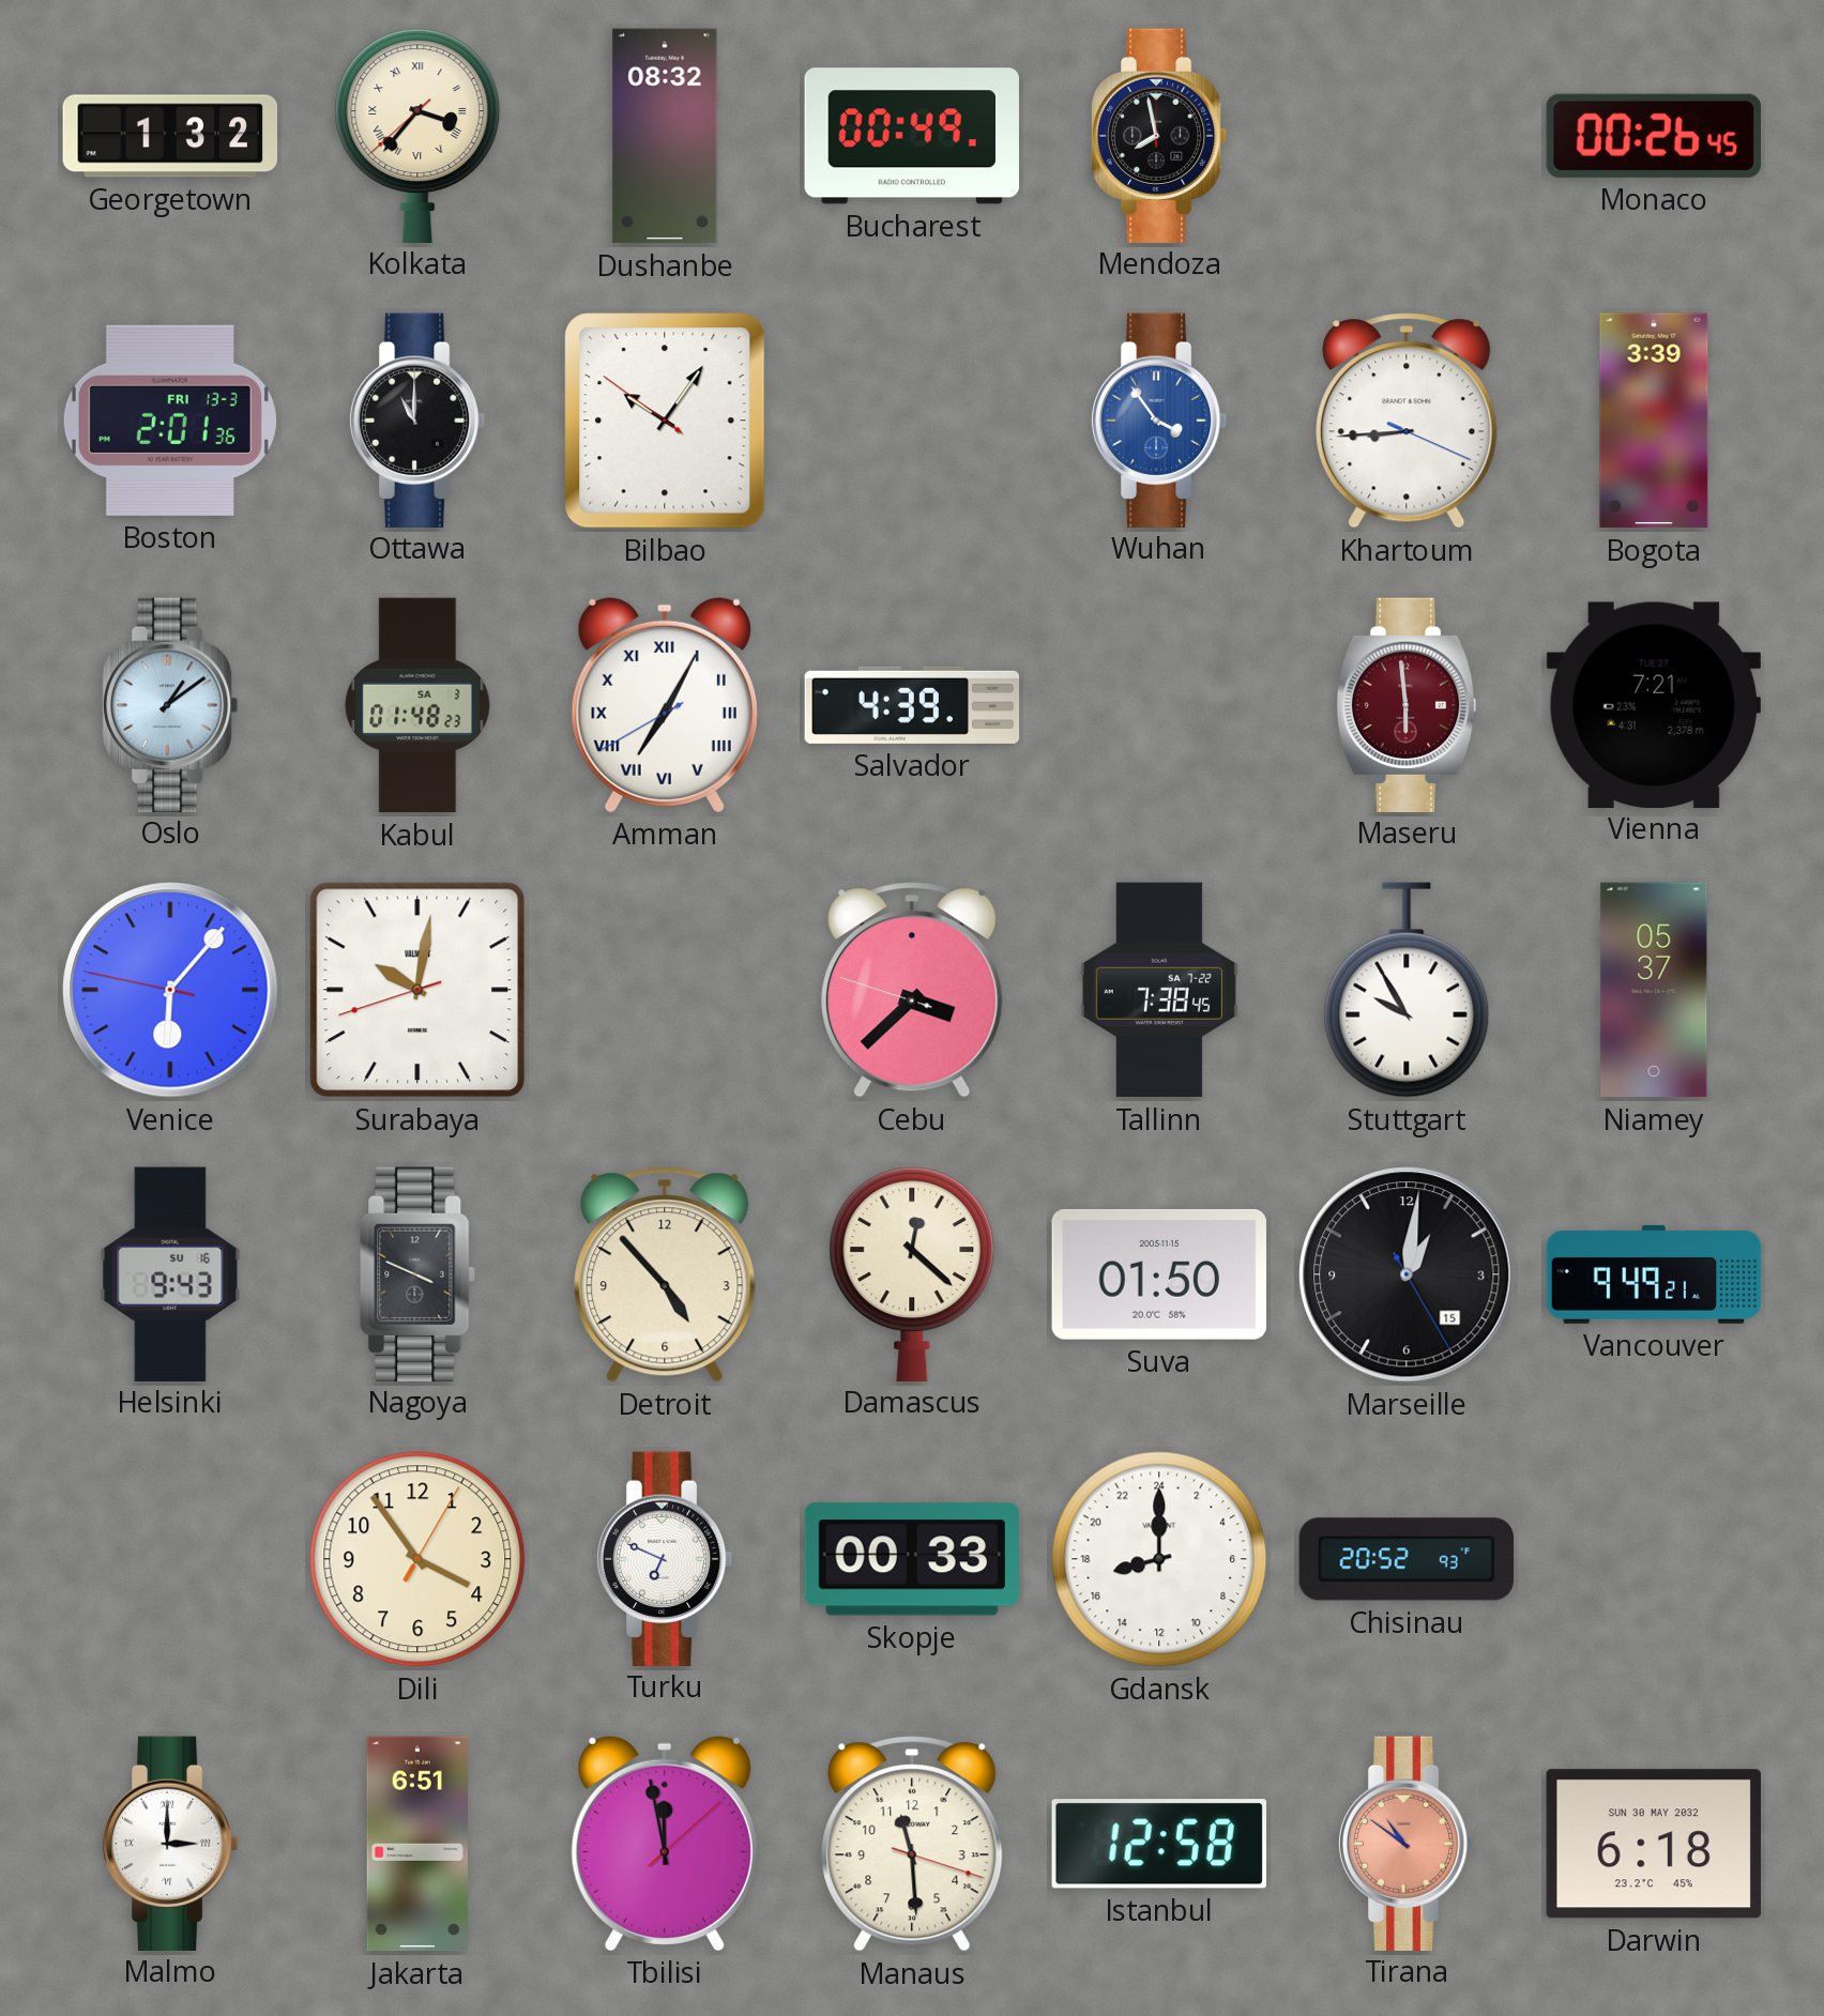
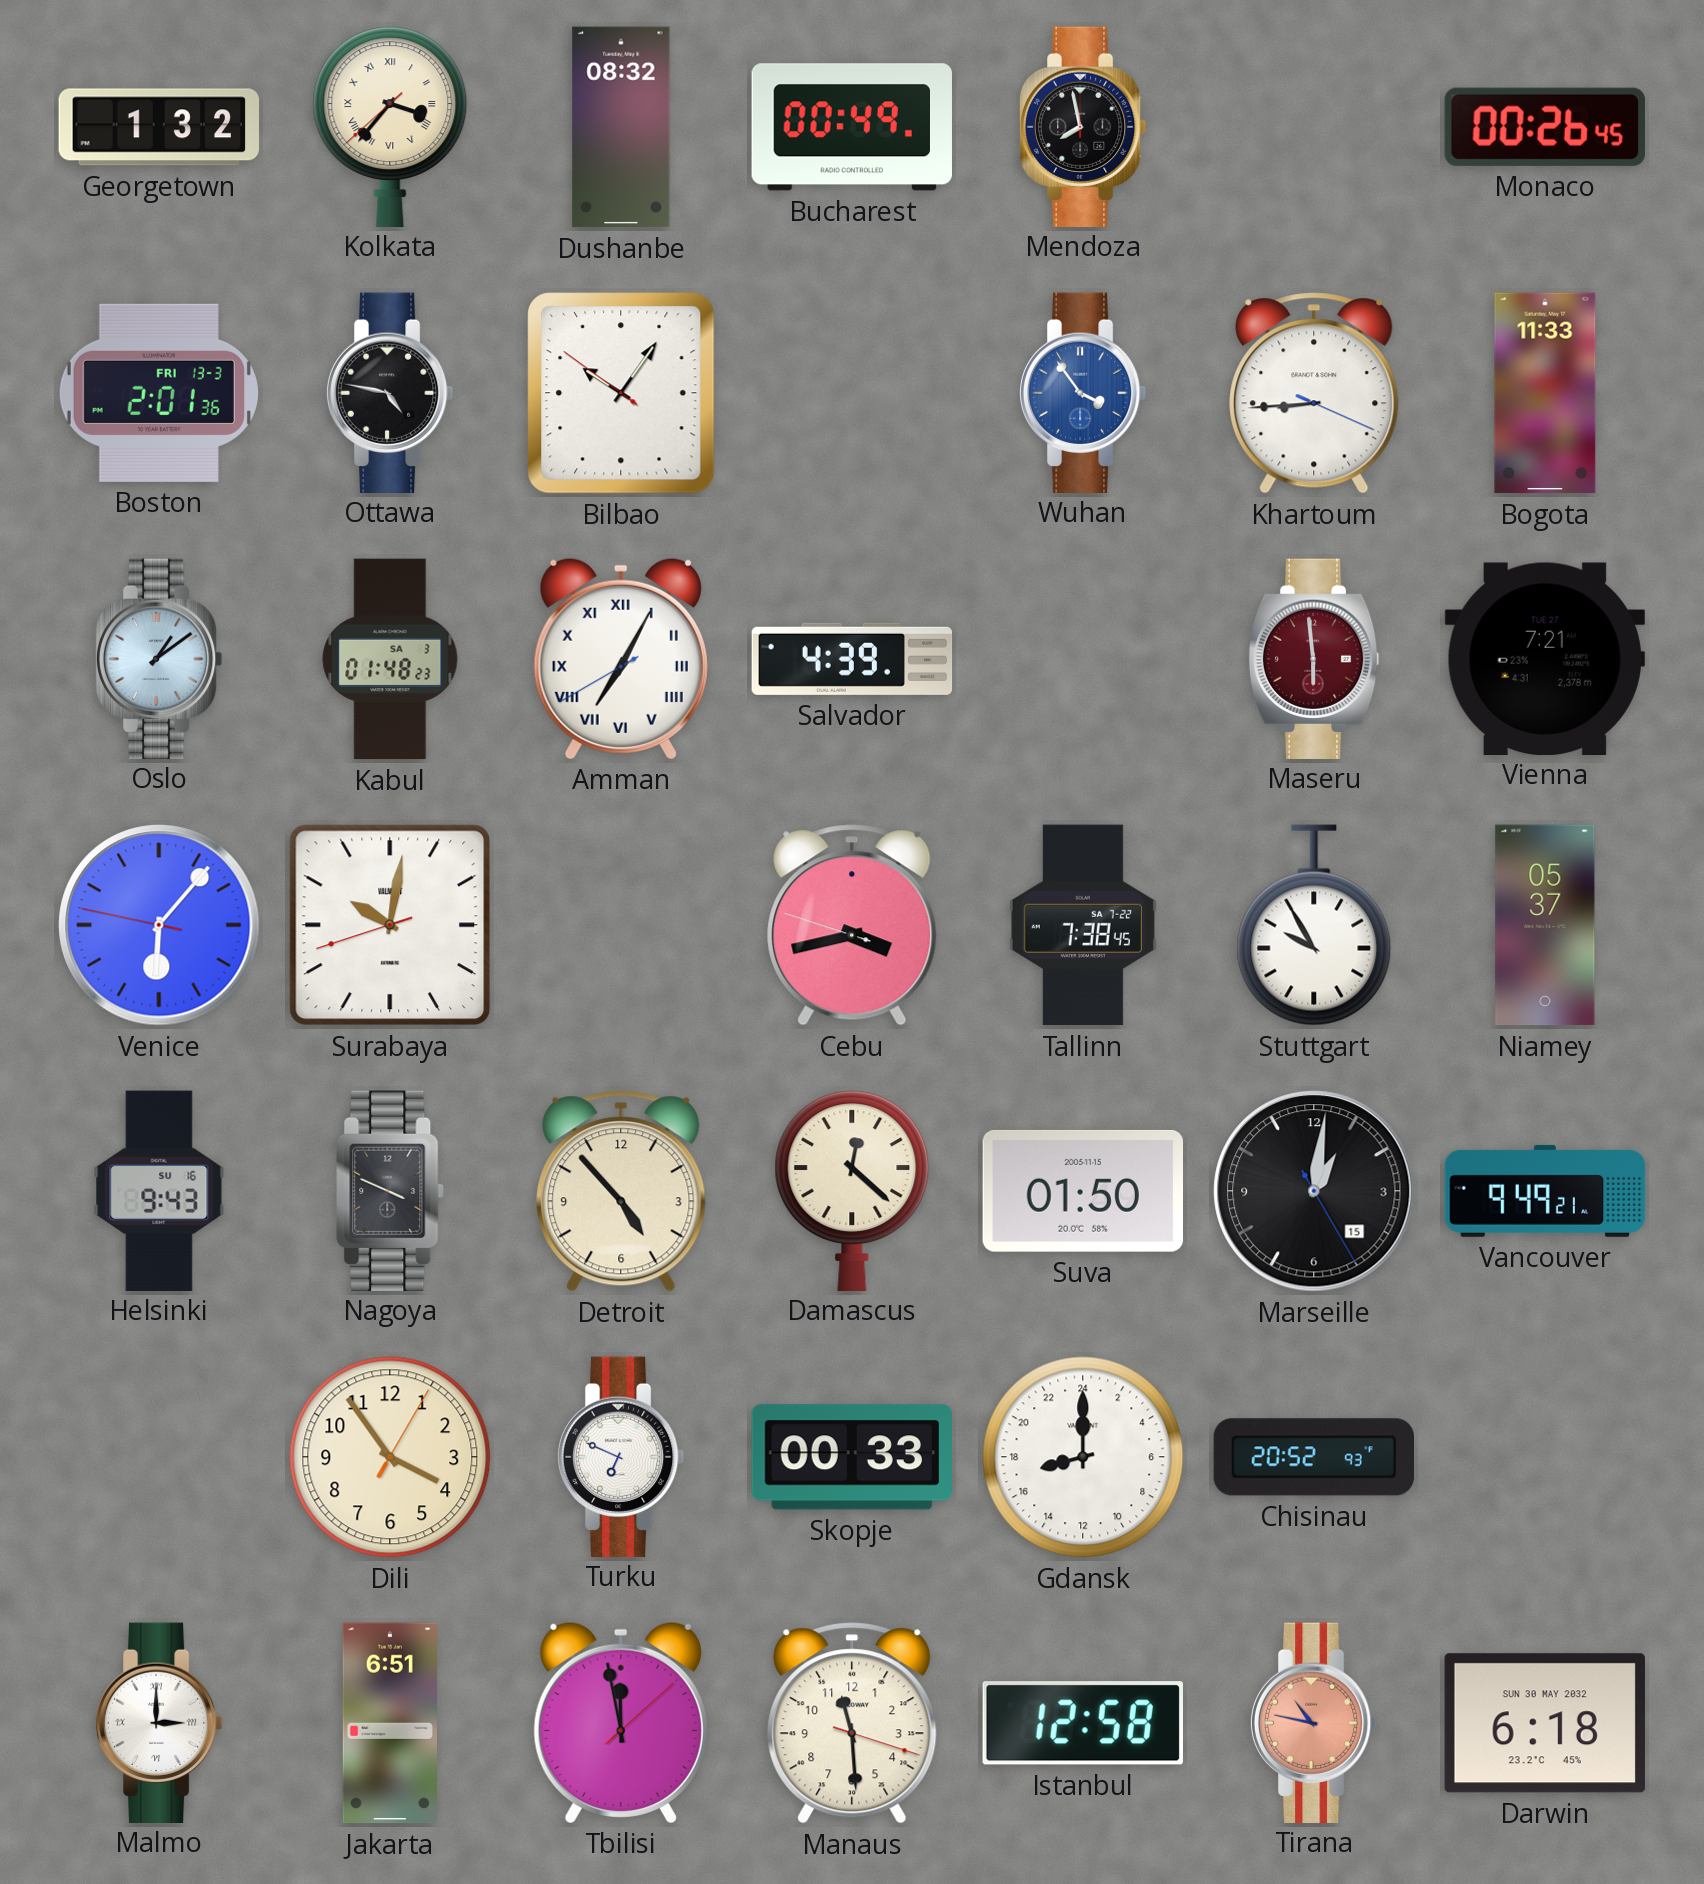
Ottawa: 11:00 -> 4:47 (390, 392)
Bogota: 3:39 -> 11:33 (1545, 393)
Cebu: 3:37 -> 3:42 (852, 925)
Tirana: 10:51 -> 10:47 (1314, 1722)
